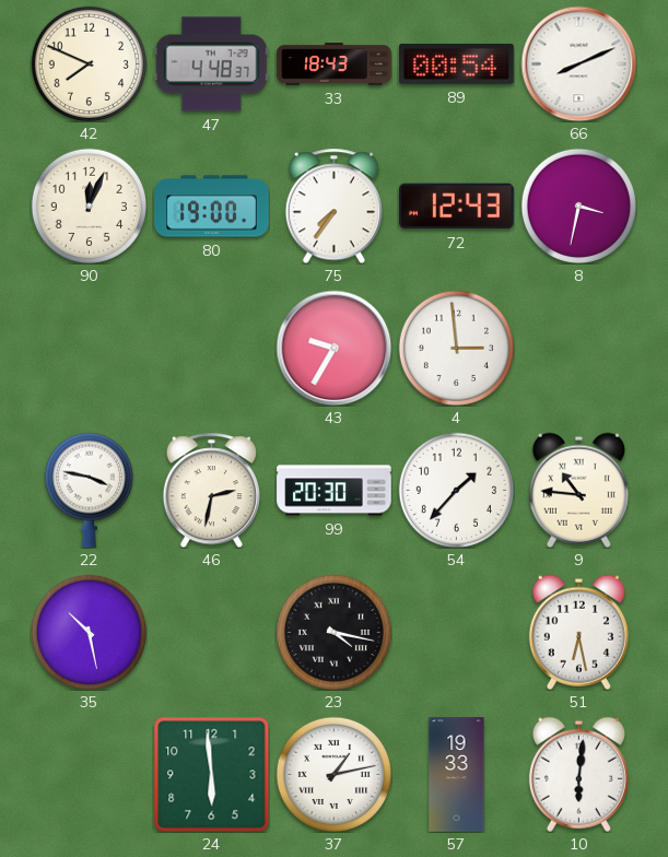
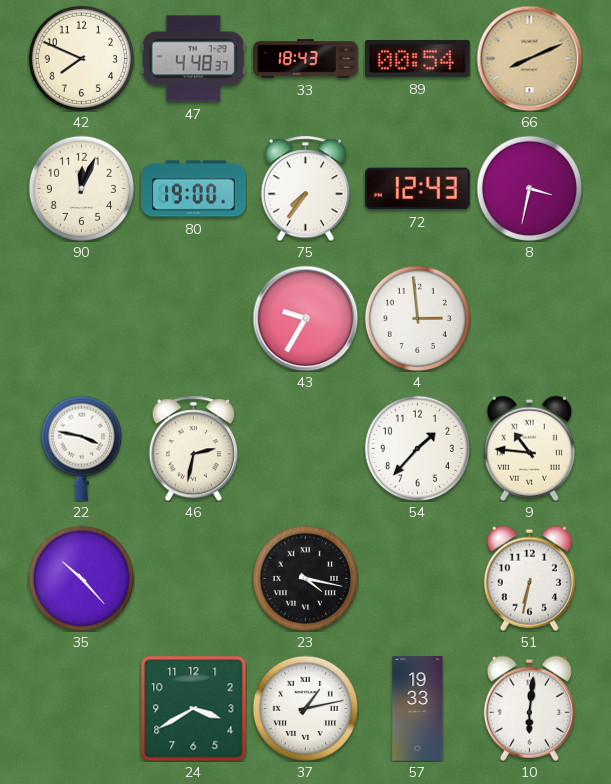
66 dial: white -> champagne (529, 58)
99: 20:30 -> none (335, 491)
35: 10:28 -> 10:23 (81, 578)
51: 6:28 -> 6:32 (529, 578)
24: 5:59 -> 3:40 (193, 708)
